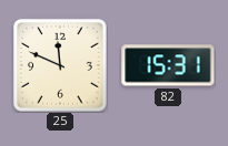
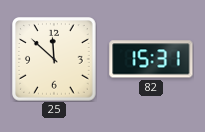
25: 11:49 -> 11:52 (54, 59)
